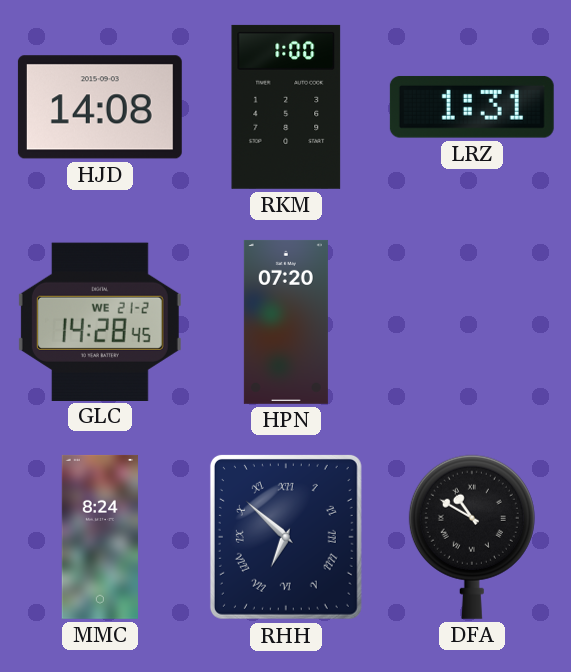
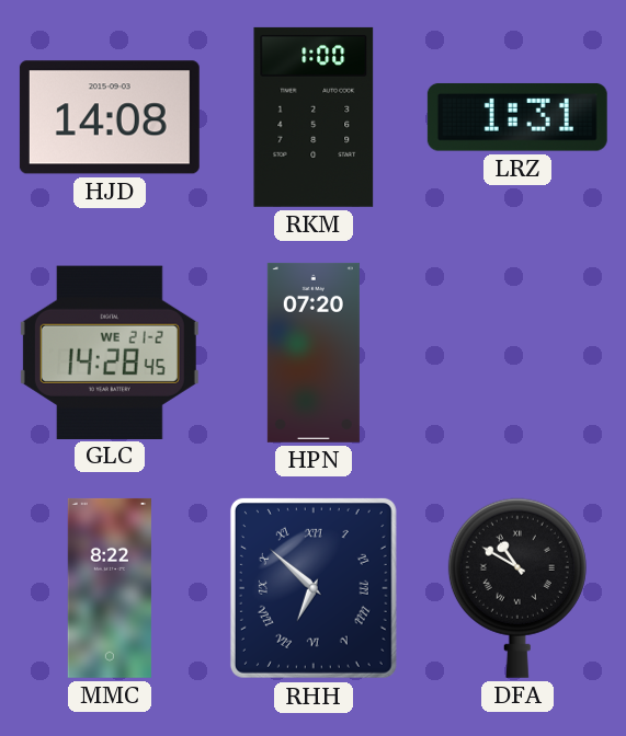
MMC: 8:24 -> 8:22 (110, 588)
